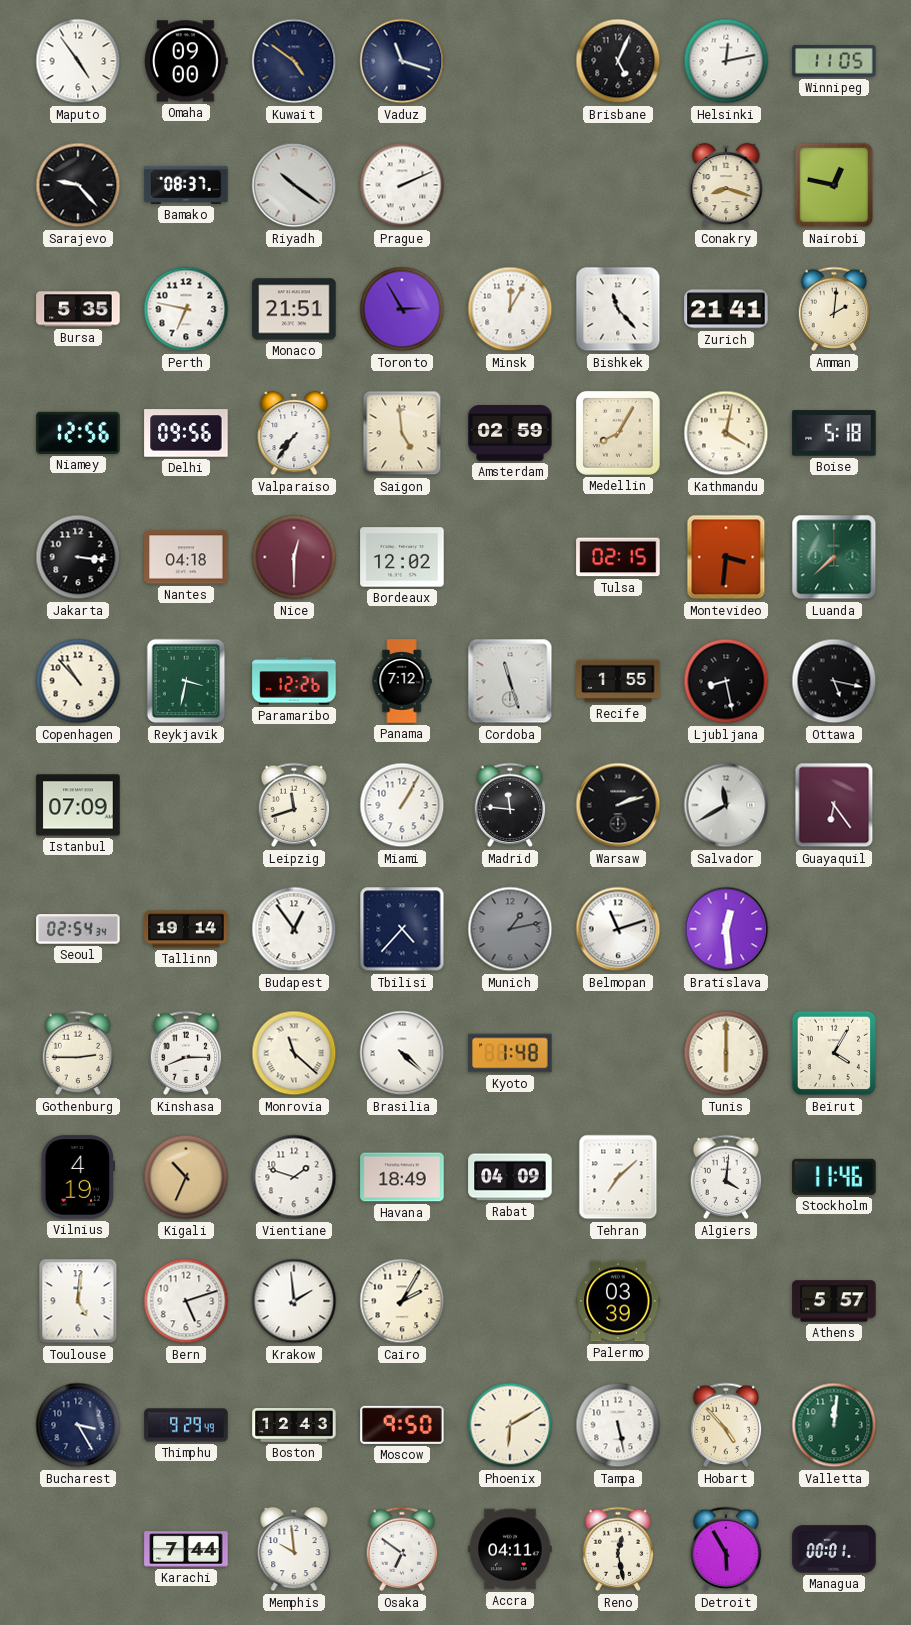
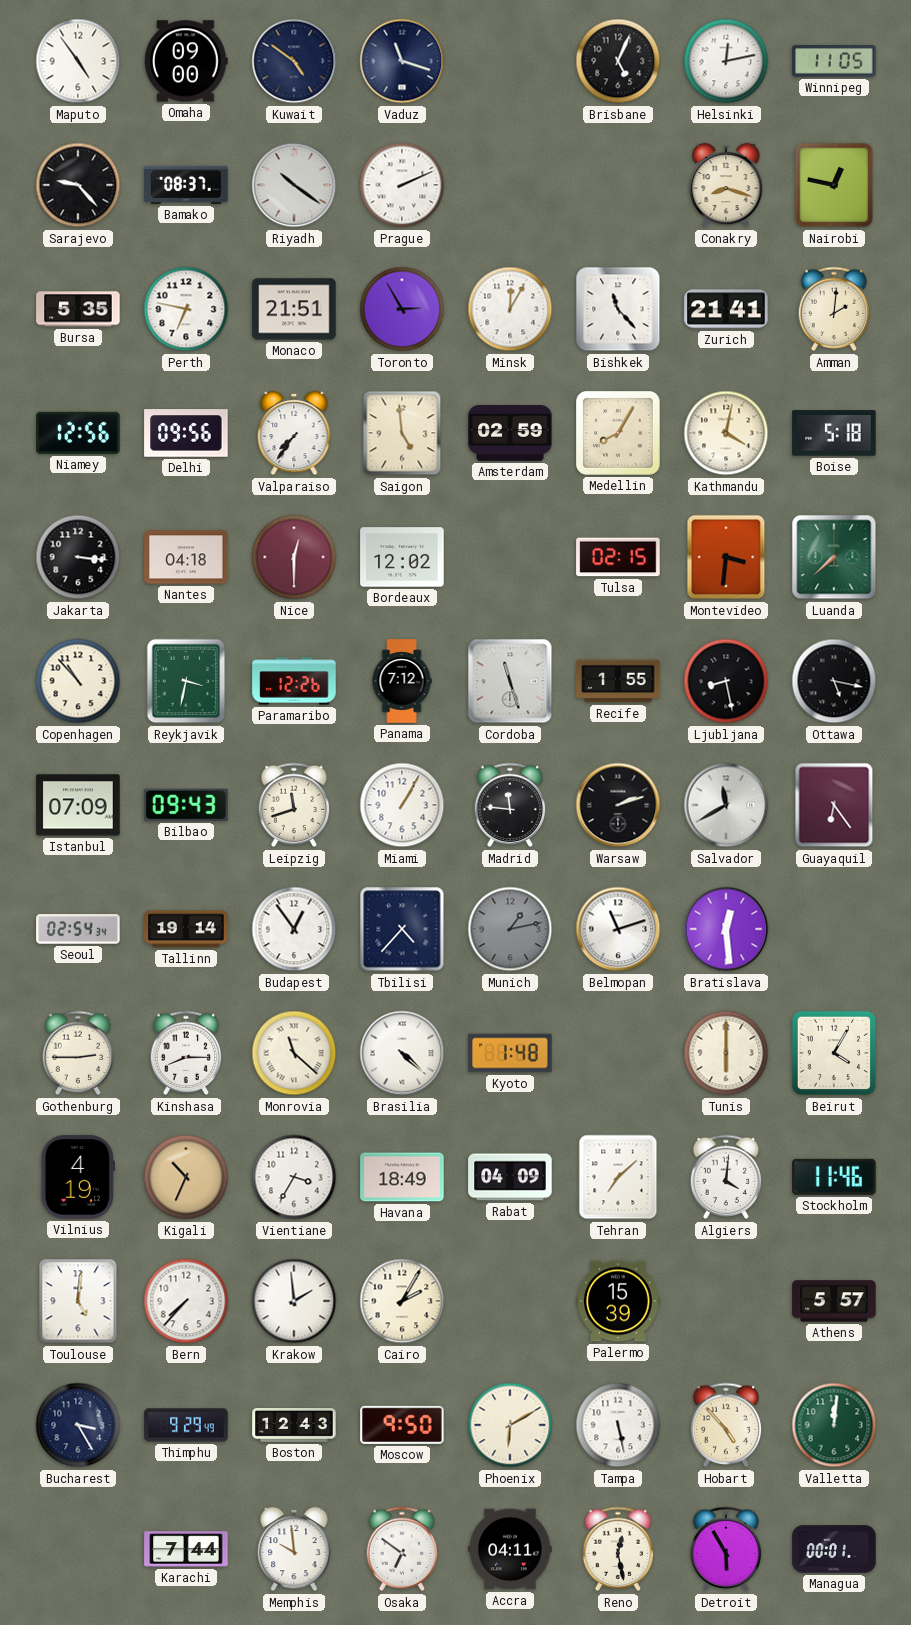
Bilbao: none -> 09:43 (186, 805)
Vientiane: 1:48 -> 3:35 (294, 1177)
Bern: 5:12 -> 7:37 (186, 1301)
Palermo: 03:39 -> 15:39 (618, 1301)
